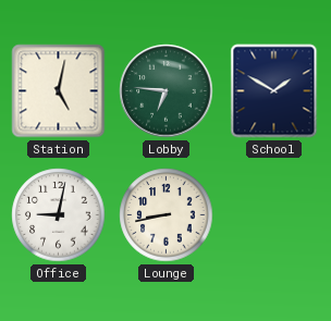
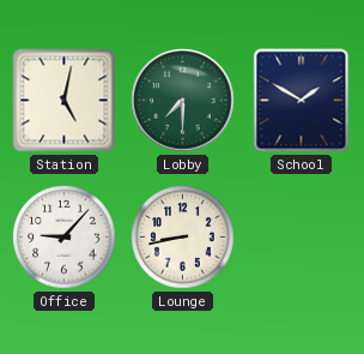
Lobby: 6:46 -> 7:30 (183, 101)
Office: 9:02 -> 9:07 (65, 238)
